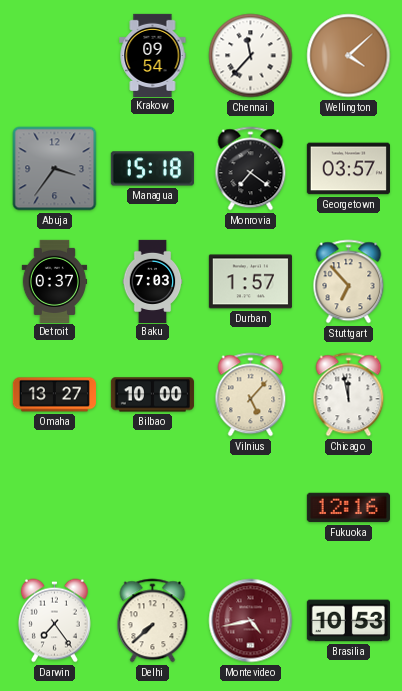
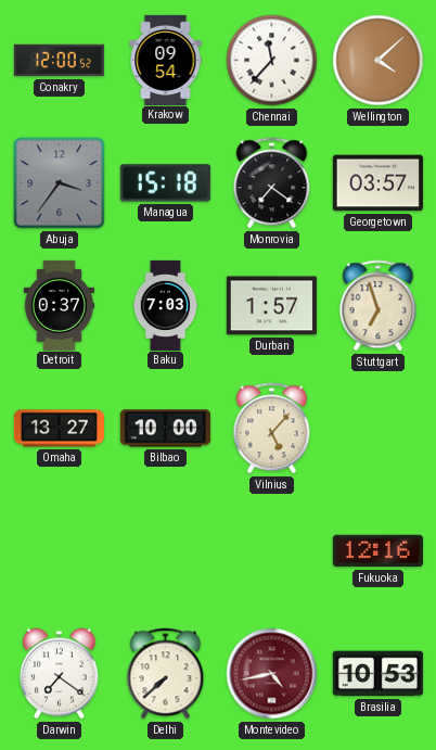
Conakry: none -> 12:00 (59, 61)
Stuttgart: 6:53 -> 6:57 (379, 306)
Chicago: 11:58 -> none (349, 395)
Darwin: 7:24 -> 7:21 (59, 674)
